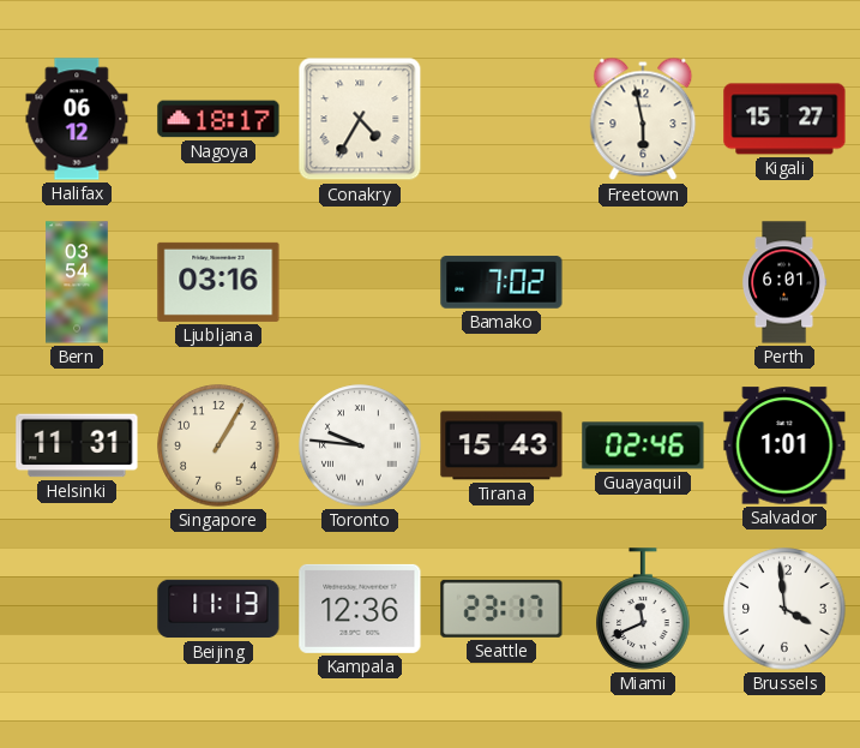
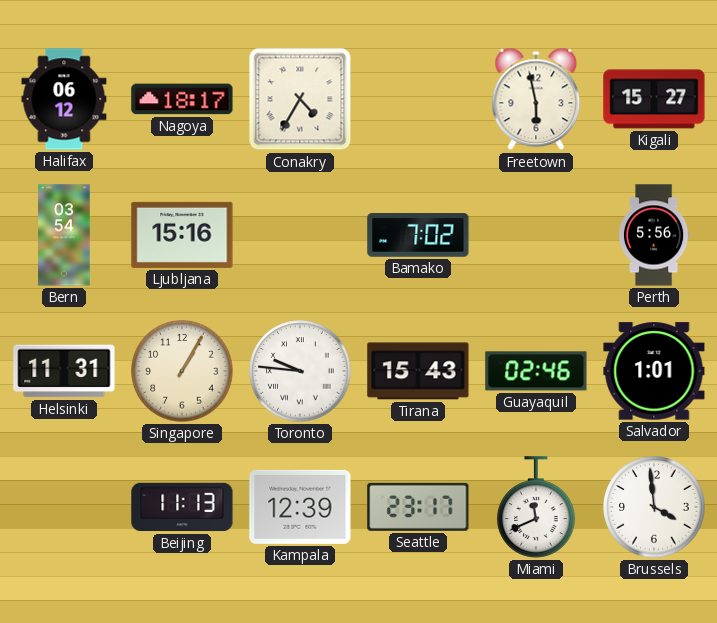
Ljubljana: 03:16 -> 15:16 (182, 235)
Perth: 6:01 -> 5:56 (654, 235)
Kampala: 12:36 -> 12:39 (300, 507)
